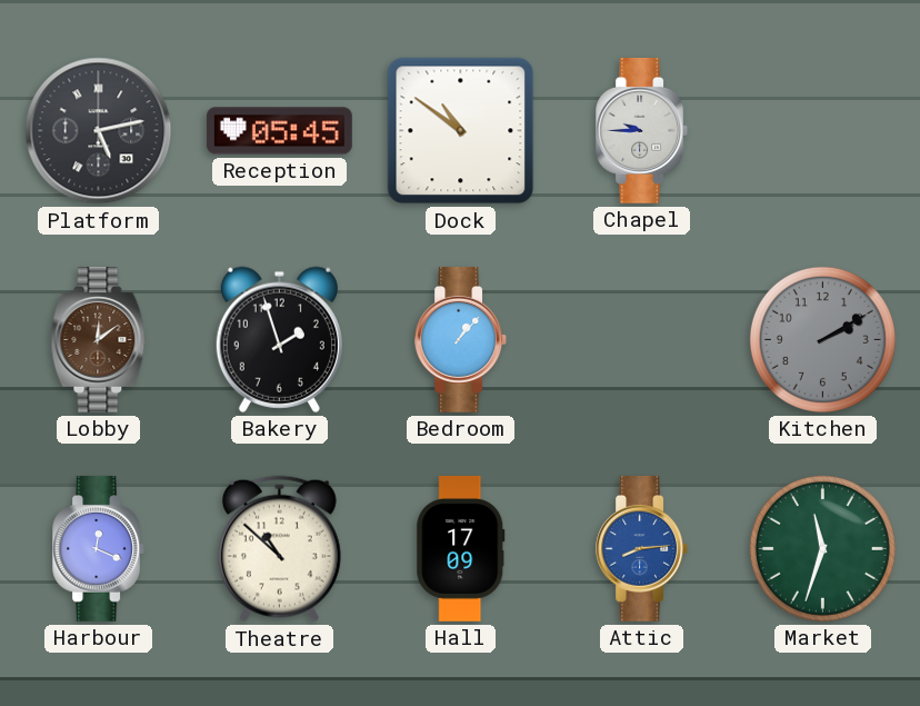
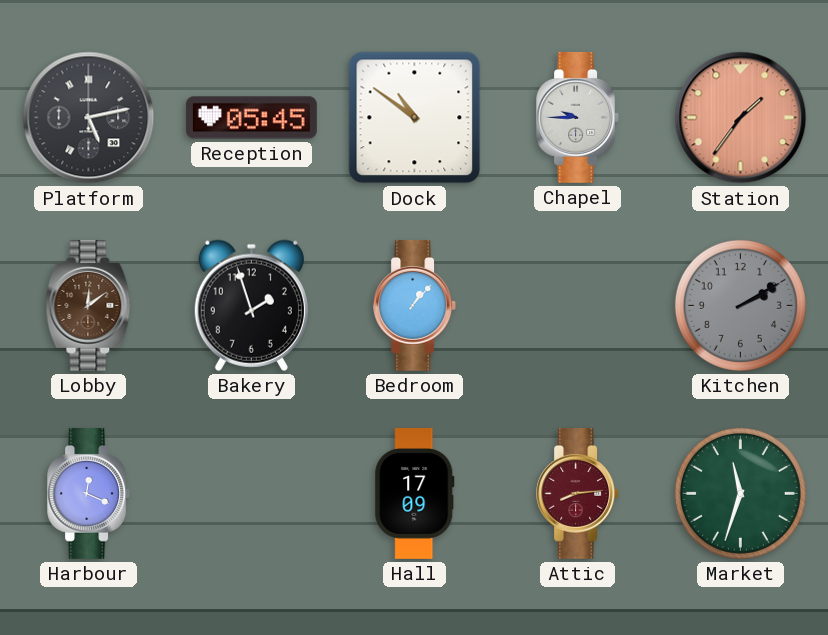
Station: none -> 1:36 (741, 118)
Theatre: 10:52 -> none (279, 549)
Attic dial: blue -> burgundy (578, 493)
